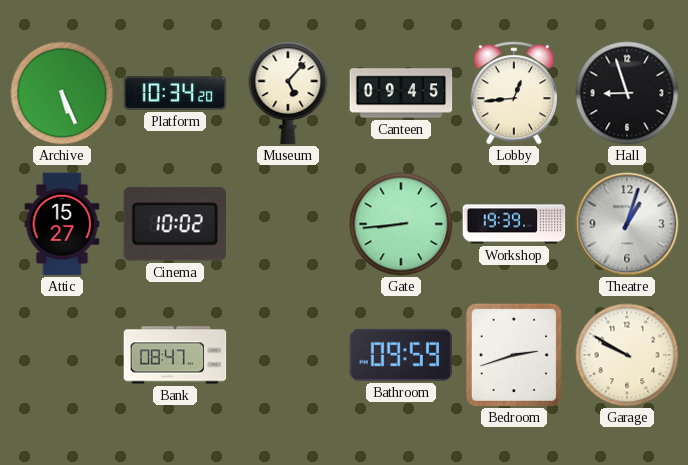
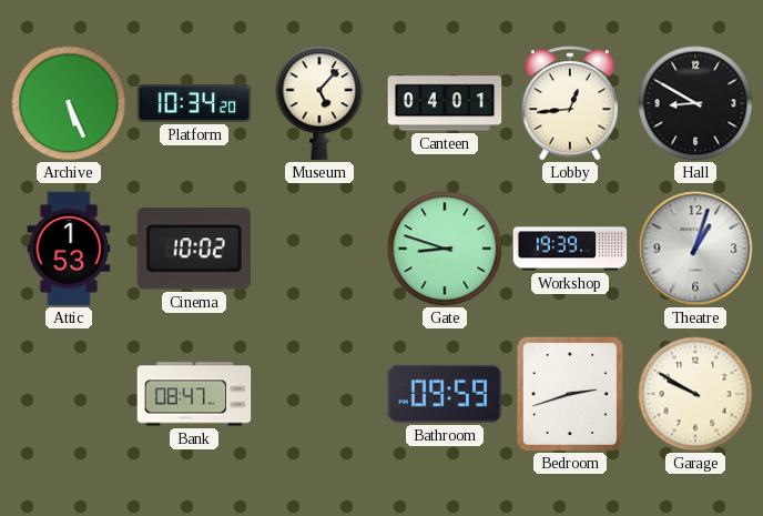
Canteen: 09:45 -> 04:01 (445, 103)
Hall: 8:57 -> 8:50 (695, 103)
Attic: 15:27 -> 1:53 (69, 249)
Gate: 8:44 -> 8:48 (445, 249)
